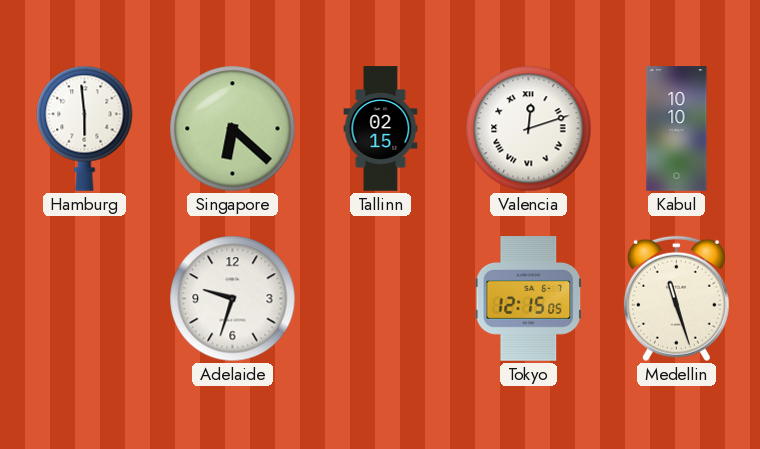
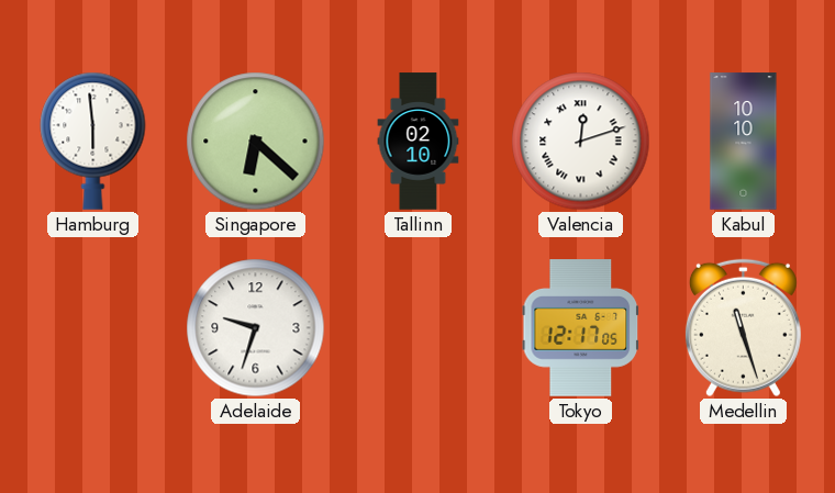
Tallinn: 02:15 -> 02:10 (419, 142)
Tokyo: 12:15 -> 12:17 (581, 328)
